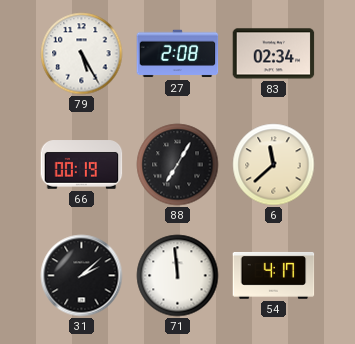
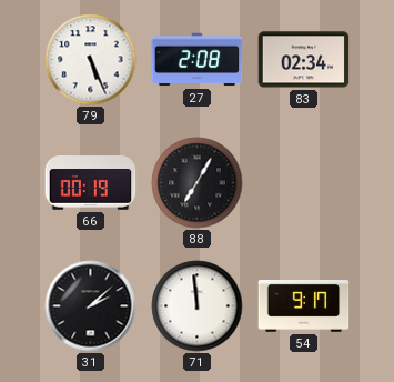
79: 5:25 -> 5:26 (91, 60)
6: 11:38 -> none (274, 165)
54: 4:17 -> 9:17 (304, 305)
